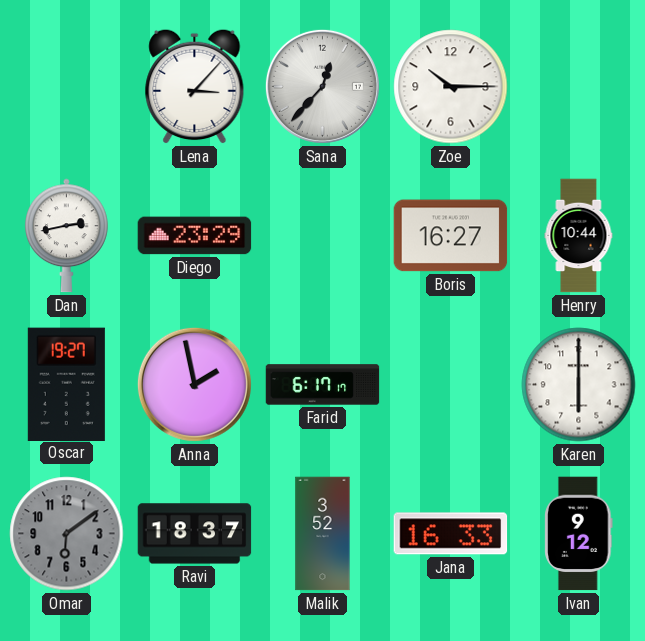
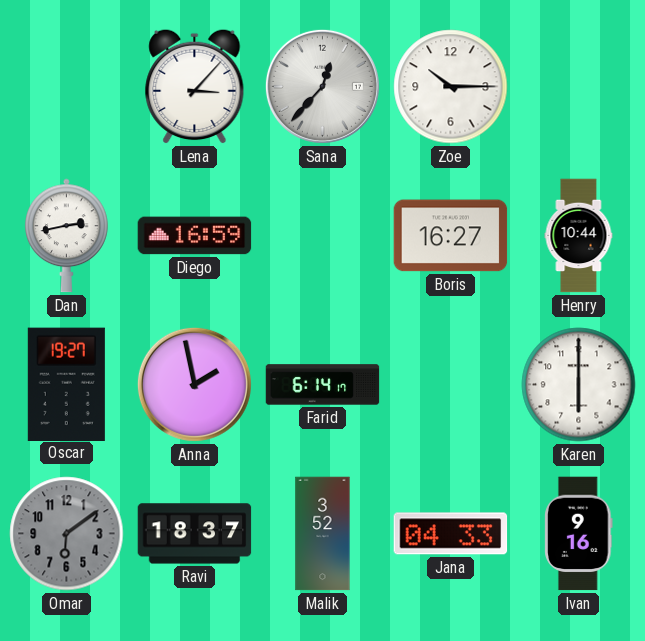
Diego: 23:29 -> 16:59 (195, 236)
Farid: 6:17 -> 6:14 (323, 385)
Jana: 16:33 -> 04:33 (451, 534)
Ivan: 9:12 -> 9:16 (579, 534)
